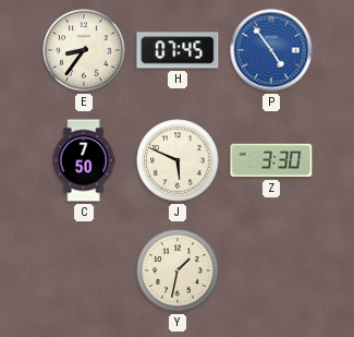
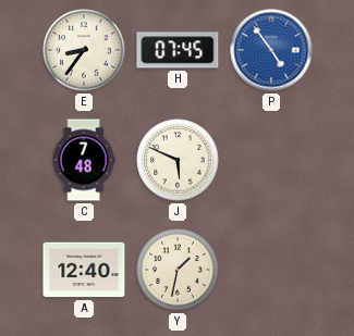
C: 7:50 -> 7:48 (84, 160)
Z: 3:30 -> none (271, 160)
A: none -> 12:40 (84, 270)
